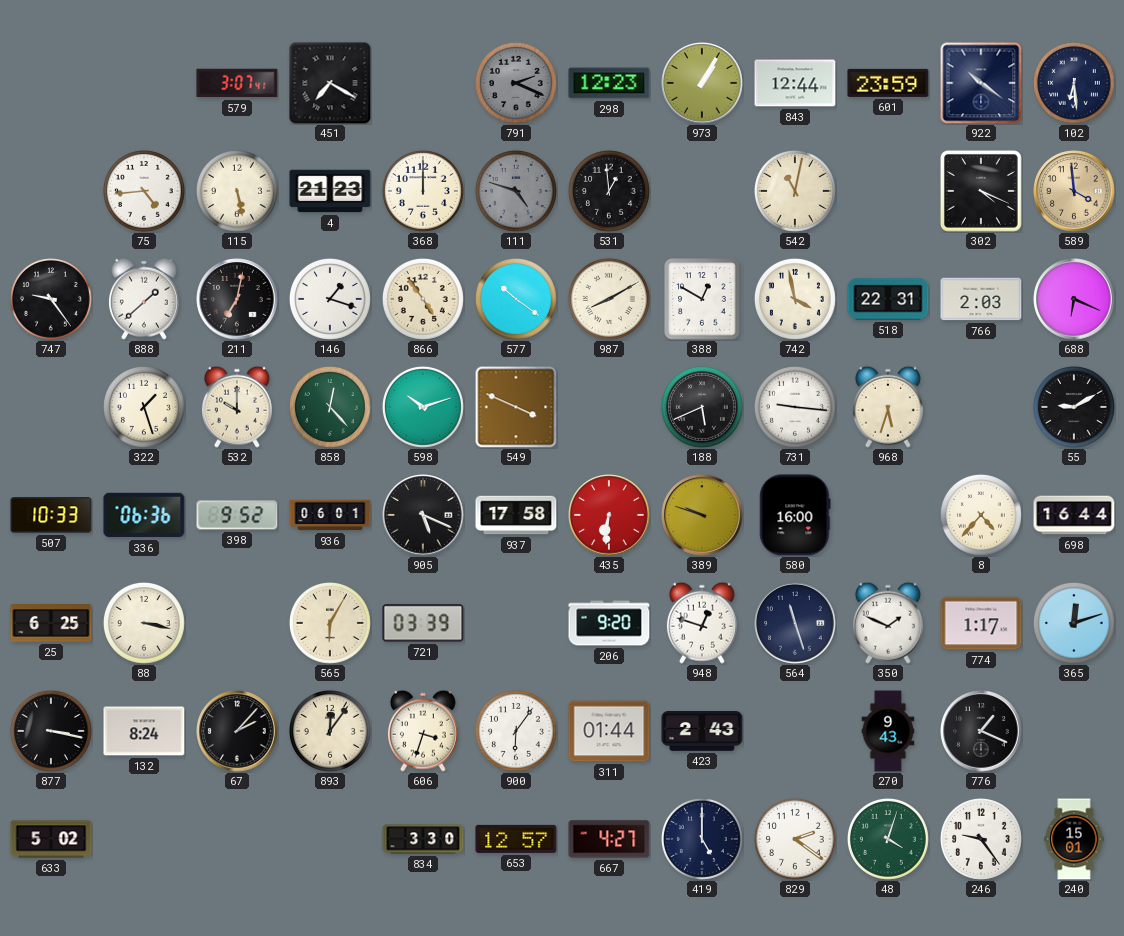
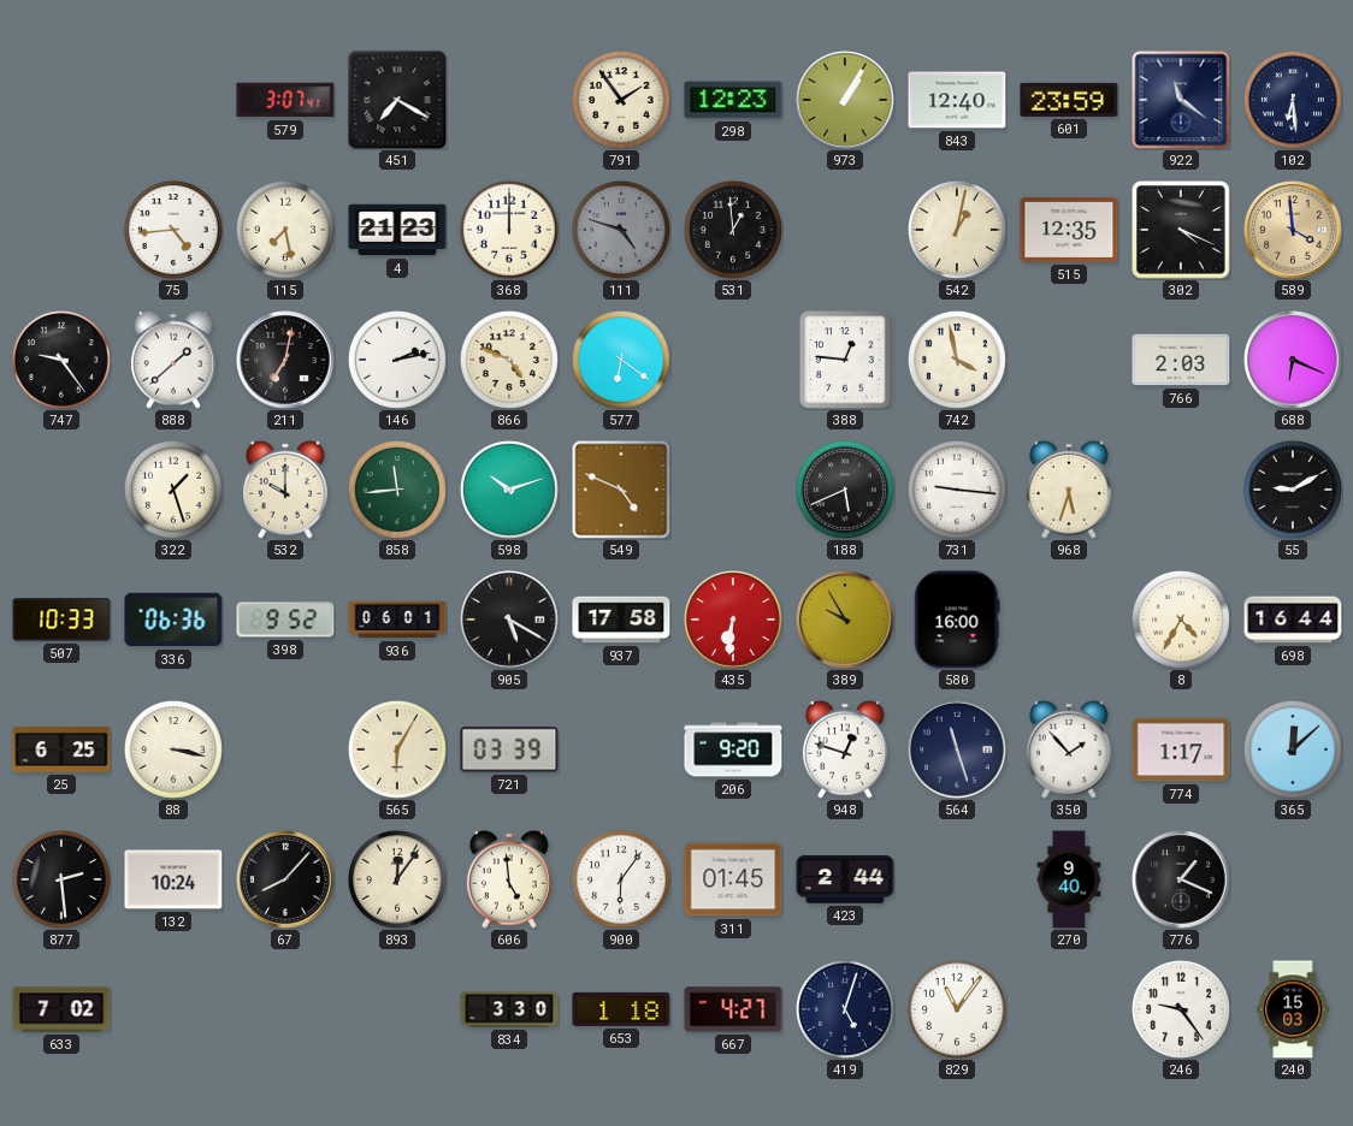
791: 2:19 -> 1:54 (621, 100)
791 dial: grey -> cream (621, 100)
843: 12:44 -> 12:40 (957, 100)
922: 10:21 -> 11:21 (1181, 100)
115: 5:28 -> 7:28 (285, 230)
542: 11:02 -> 1:02 (957, 230)
515: none -> 12:35 (1069, 230)
146: 1:18 -> 2:13 (397, 360)
866: 4:54 -> 4:49 (509, 360)
577: 10:21 -> 6:21 (621, 360)
987: 8:10 -> none (609, 299)
388: 12:50 -> 12:46 (845, 360)
518: 22:31 -> none (888, 299)
858: 12:23 -> 11:44 (397, 490)
549: 3:49 -> 4:49 (621, 490)
905: 5:19 -> 5:20 (509, 620)
389: 9:48 -> 9:55 (845, 620)
8: 4:37 -> 4:35 (1181, 620)
350: 1:49 -> 1:53 (1069, 749)
365: 12:12 -> 12:08 (1293, 749)
877: 3:17 -> 2:29 (61, 879)
132: 8:24 -> 10:24 (173, 879)
67: 2:07 -> 8:07 (285, 879)
606: 3:33 -> 4:59 (509, 879)
311: 01:44 -> 01:45 (733, 879)
423: 2:43 -> 2:44 (845, 881)
270: 9:43 -> 9:40 (1069, 879)
633: 5:02 -> 7:02 (61, 1009)
653: 12:57 -> 1:18 (621, 1009)
419: 5:00 -> 5:03 (845, 1009)
829: 2:21 -> 11:06 (957, 1009)
48: 4:03 -> none (888, 839)
240: 15:01 -> 15:03 (1293, 1009)
